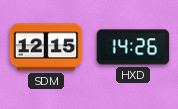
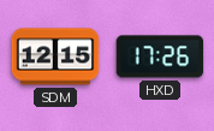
HXD: 14:26 -> 17:26 (160, 56)
